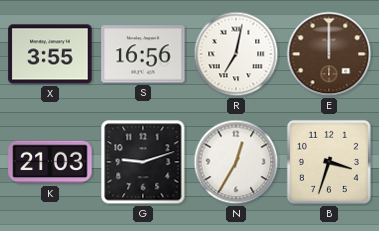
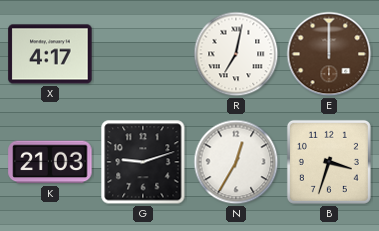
X: 3:55 -> 4:17 (50, 54)
S: 16:56 -> none (143, 54)
